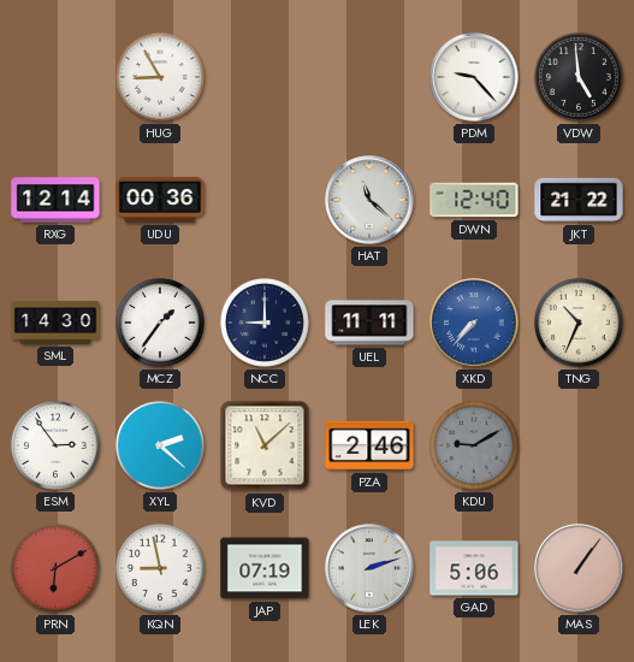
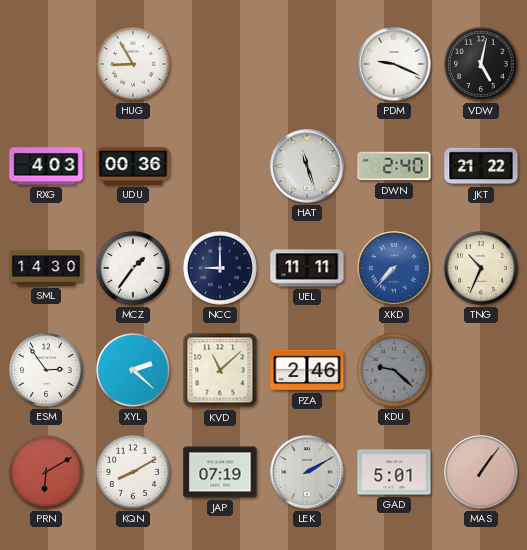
PDM: 9:23 -> 9:19 (394, 64)
VDW: 4:59 -> 5:02 (481, 64)
RXG: 12:14 -> 4:03 (46, 166)
HAT: 11:22 -> 11:27 (307, 166)
DWN: 12:40 -> 2:40 (394, 166)
KDU: 9:10 -> 9:22 (394, 370)
KQN: 8:58 -> 8:10 (133, 472)
LEK: 2:12 -> 2:10 (307, 472)
GAD: 5:06 -> 5:01 (394, 472)
